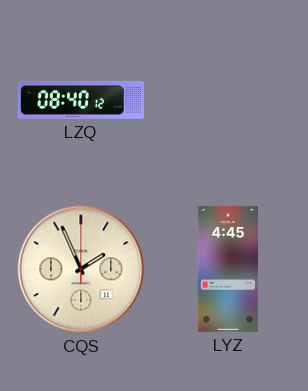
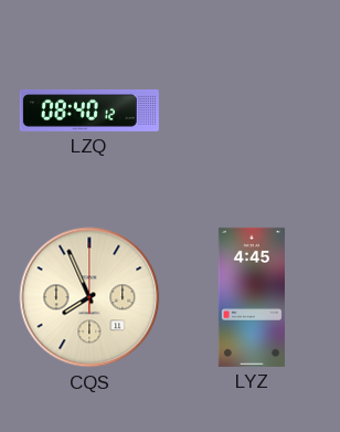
CQS: 1:56 -> 7:56 (89, 297)
